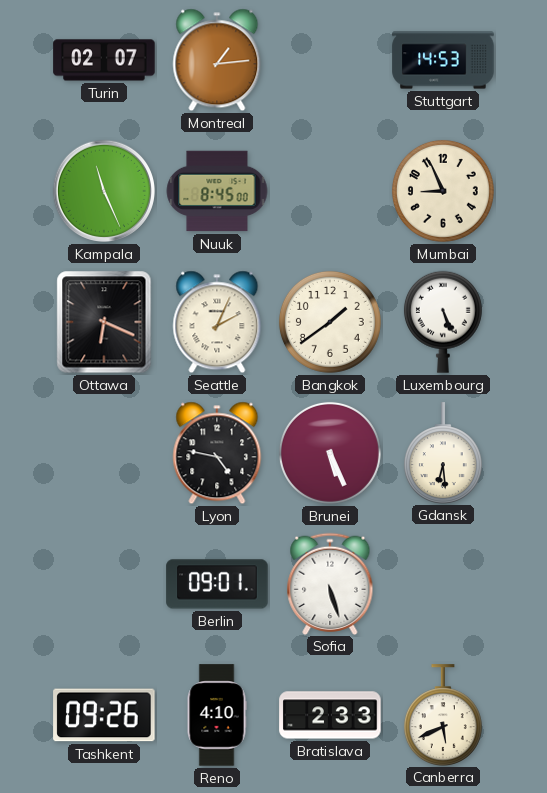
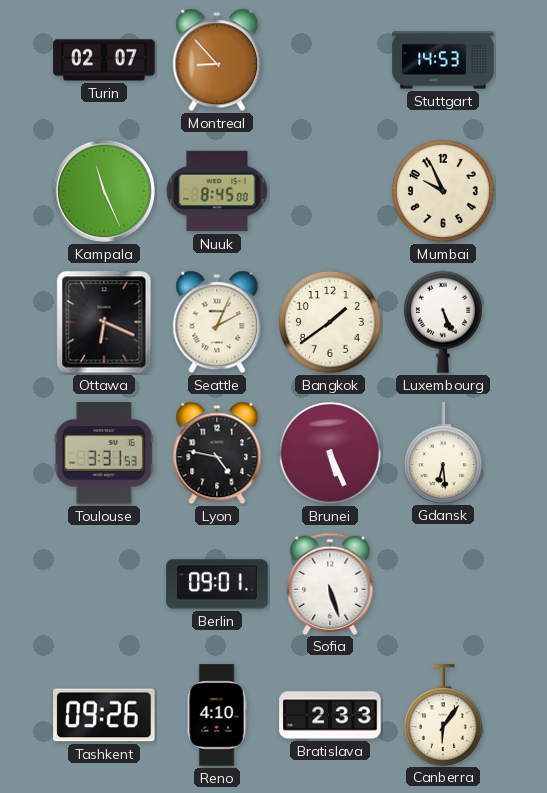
Montreal: 1:14 -> 8:53 (217, 60)
Mumbai: 8:56 -> 9:56 (443, 191)
Toulouse: none -> 3:31 (104, 453)
Canberra: 5:41 -> 6:06 (443, 715)
